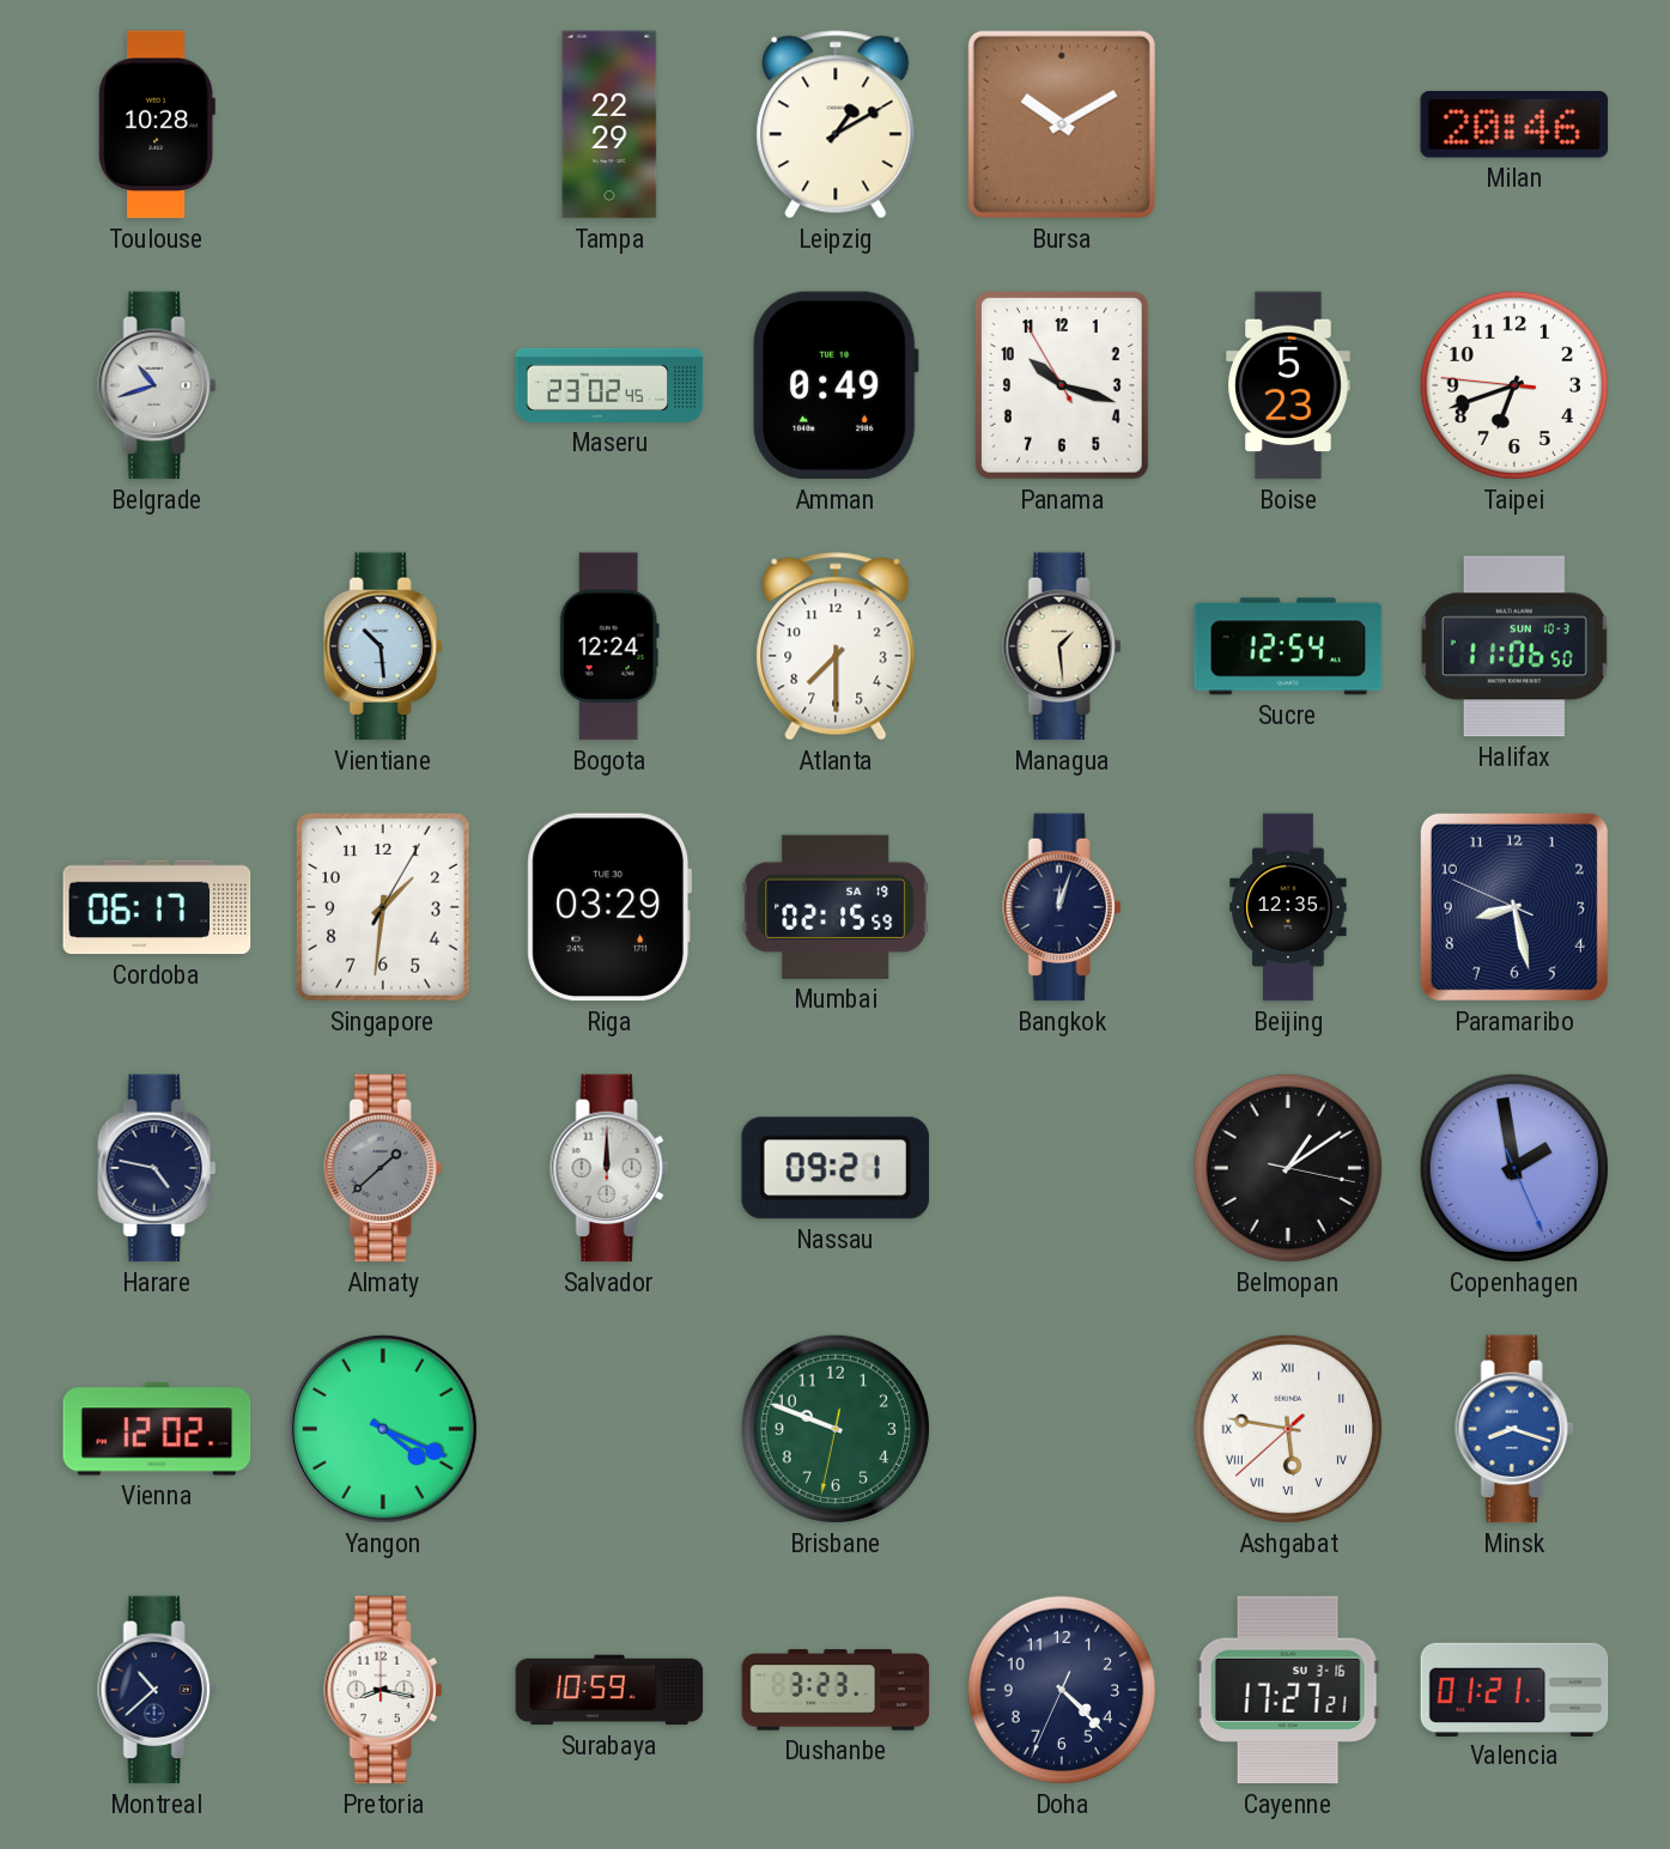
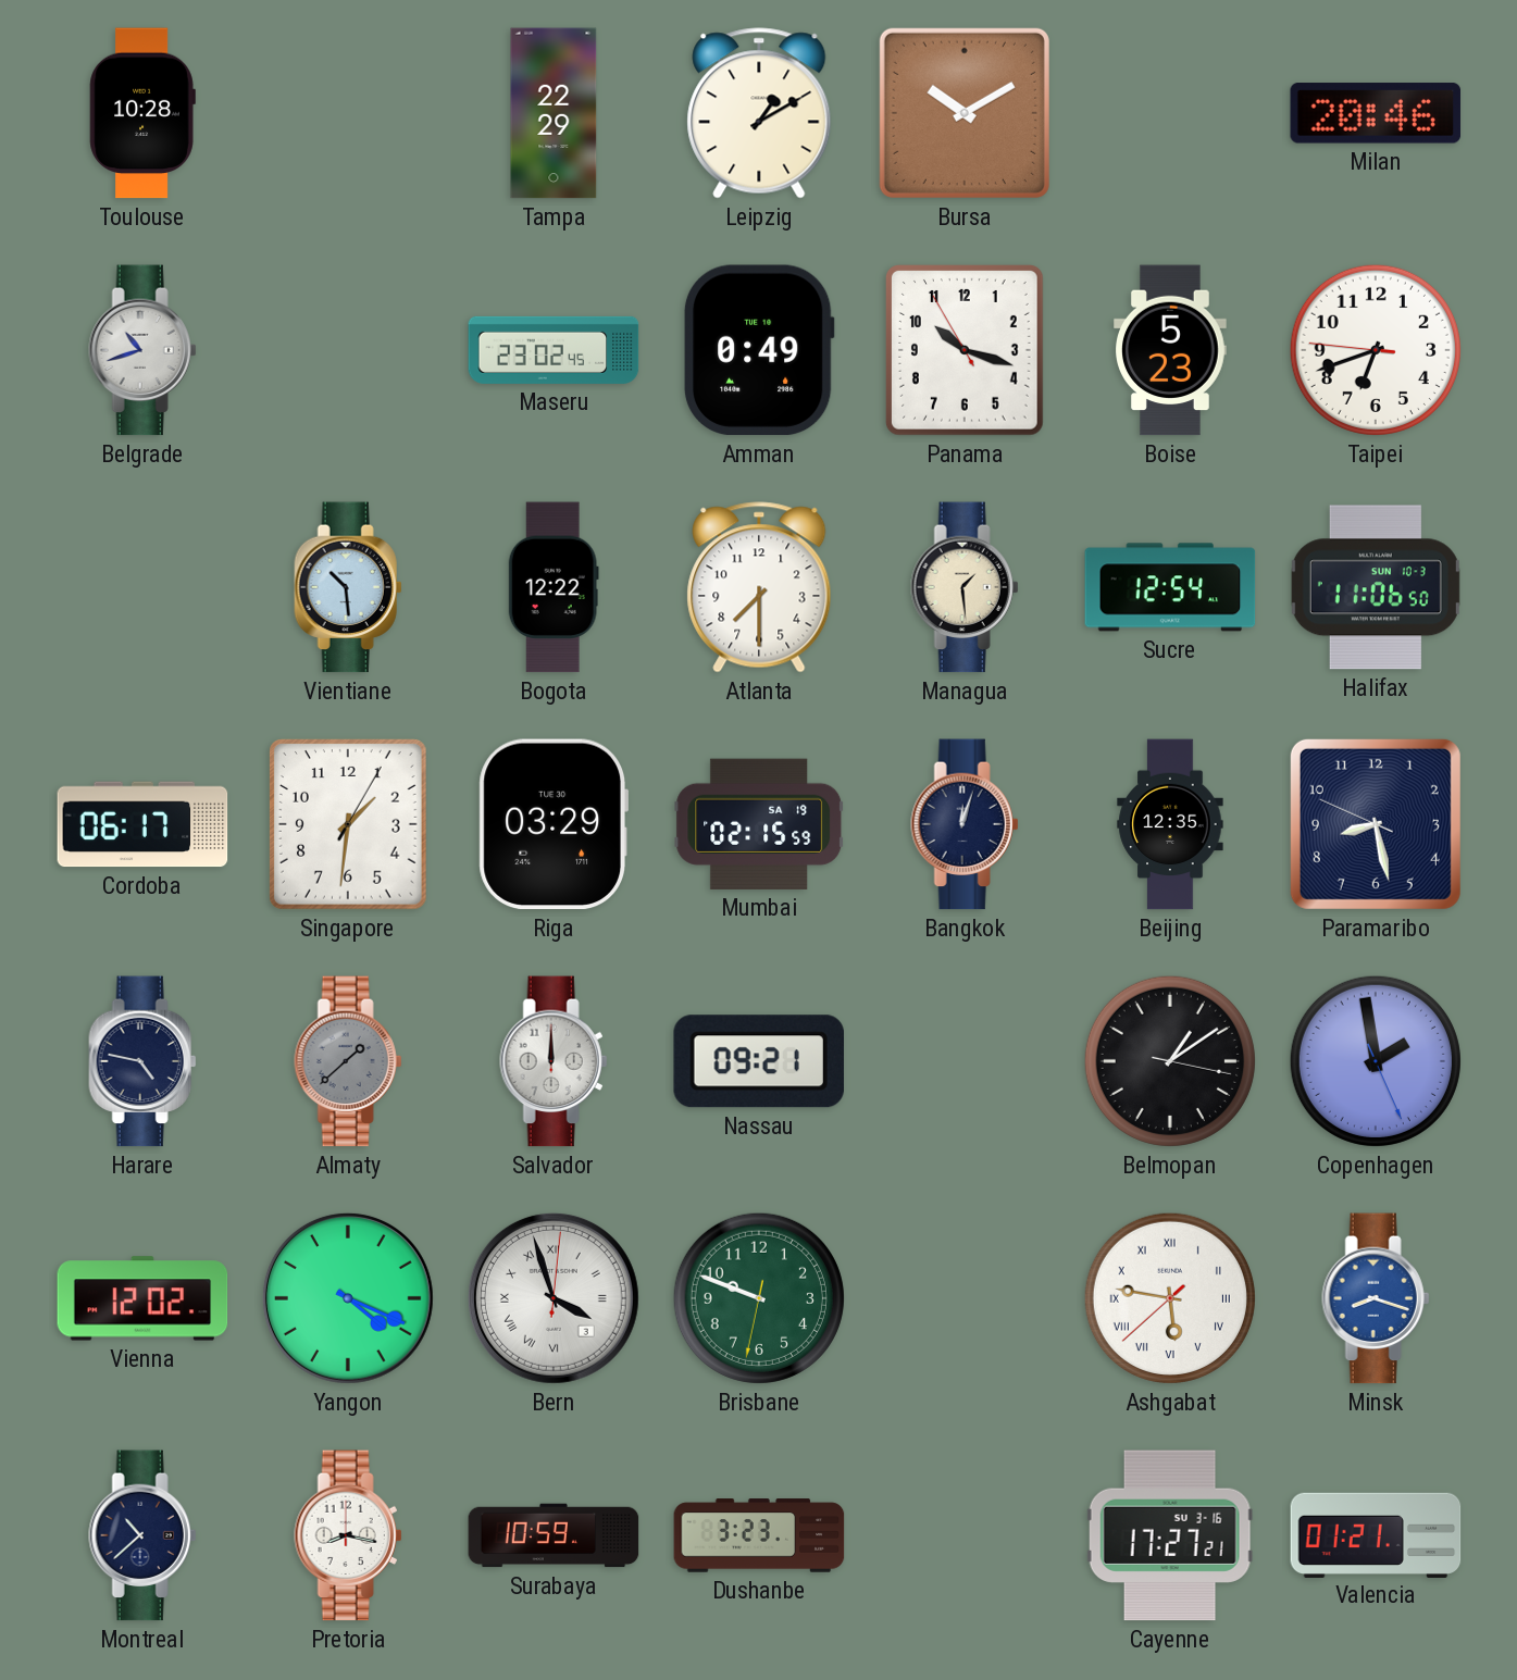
Bogota: 12:24 -> 12:22 (554, 587)
Bern: none -> 3:57 (554, 1298)
Doha: 4:22 -> none (1062, 1690)
